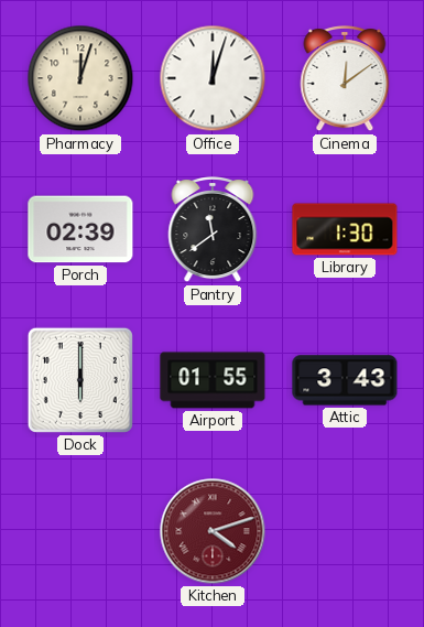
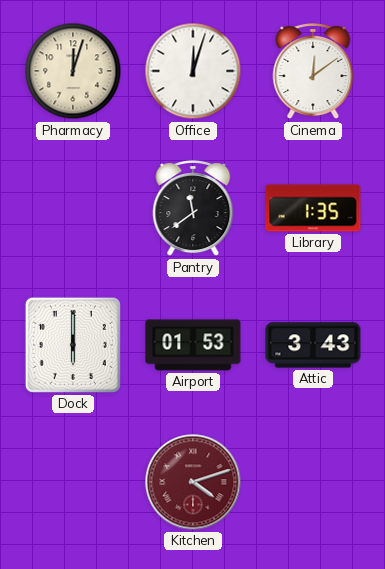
Porch: 02:39 -> none (80, 229)
Library: 1:30 -> 1:35 (313, 208)
Airport: 01:55 -> 01:53 (193, 345)
